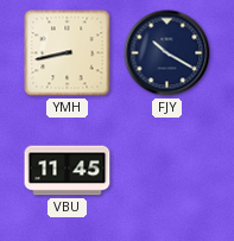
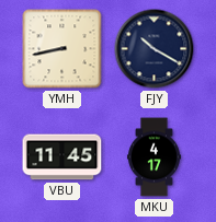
MKU: none -> 4:17 (155, 157)
